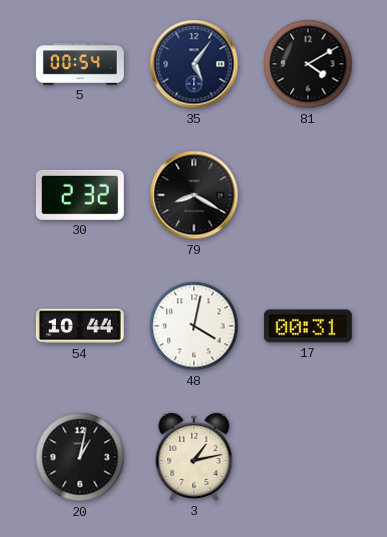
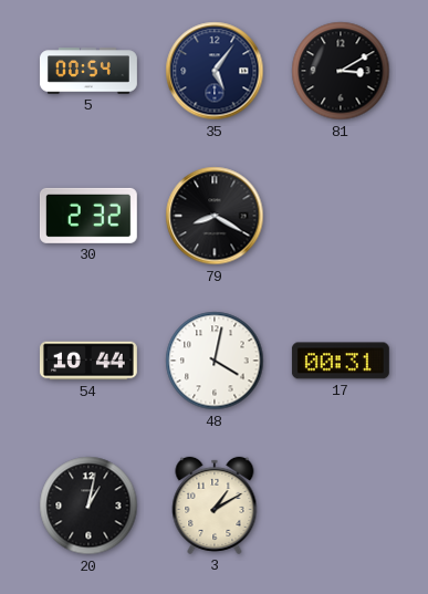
81: 4:10 -> 3:10 (341, 71)
3: 1:13 -> 1:10 (215, 506)
